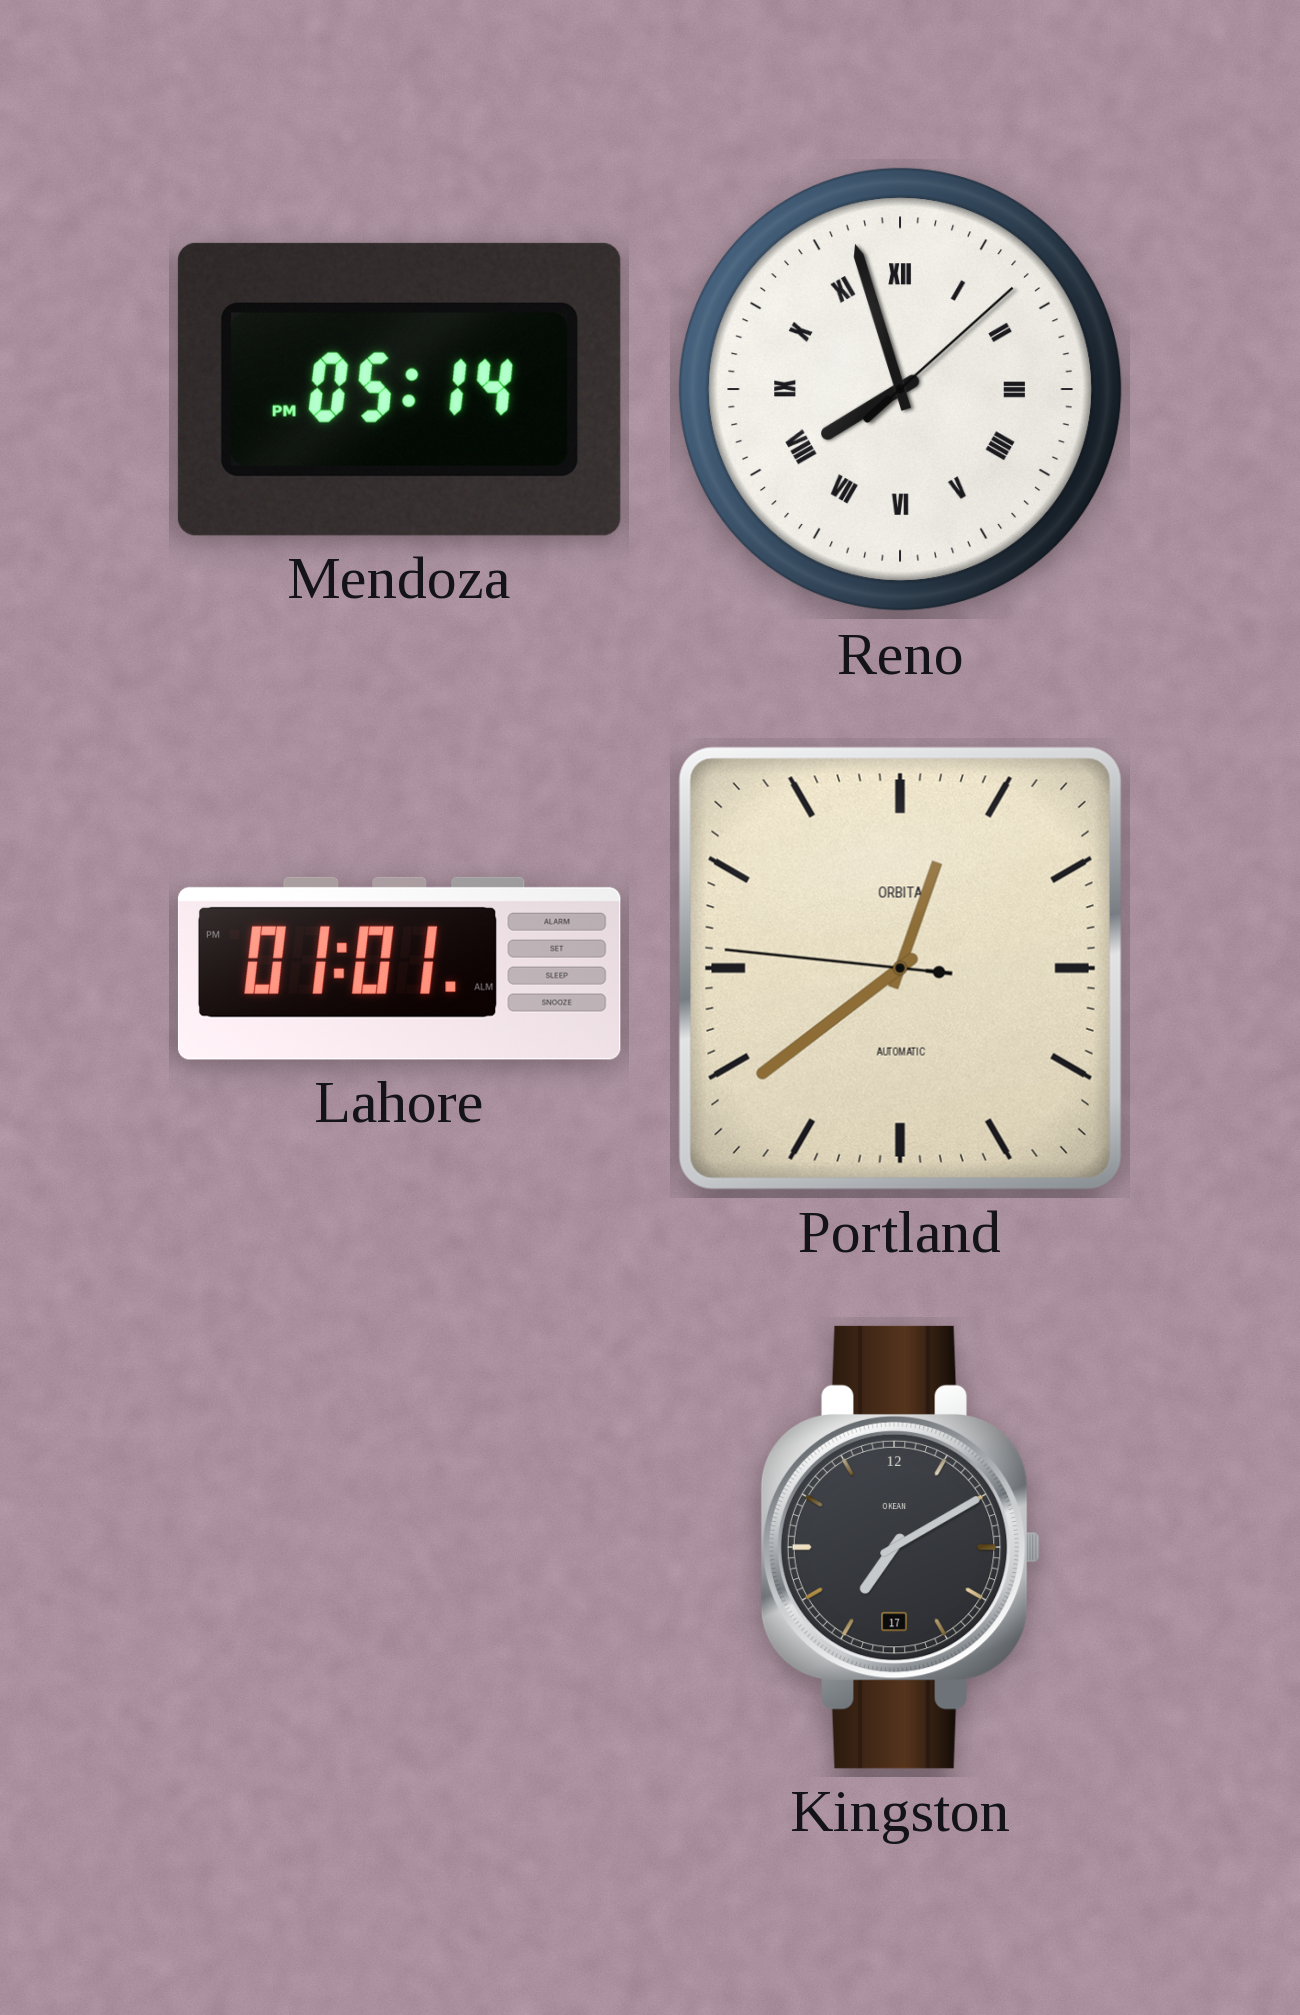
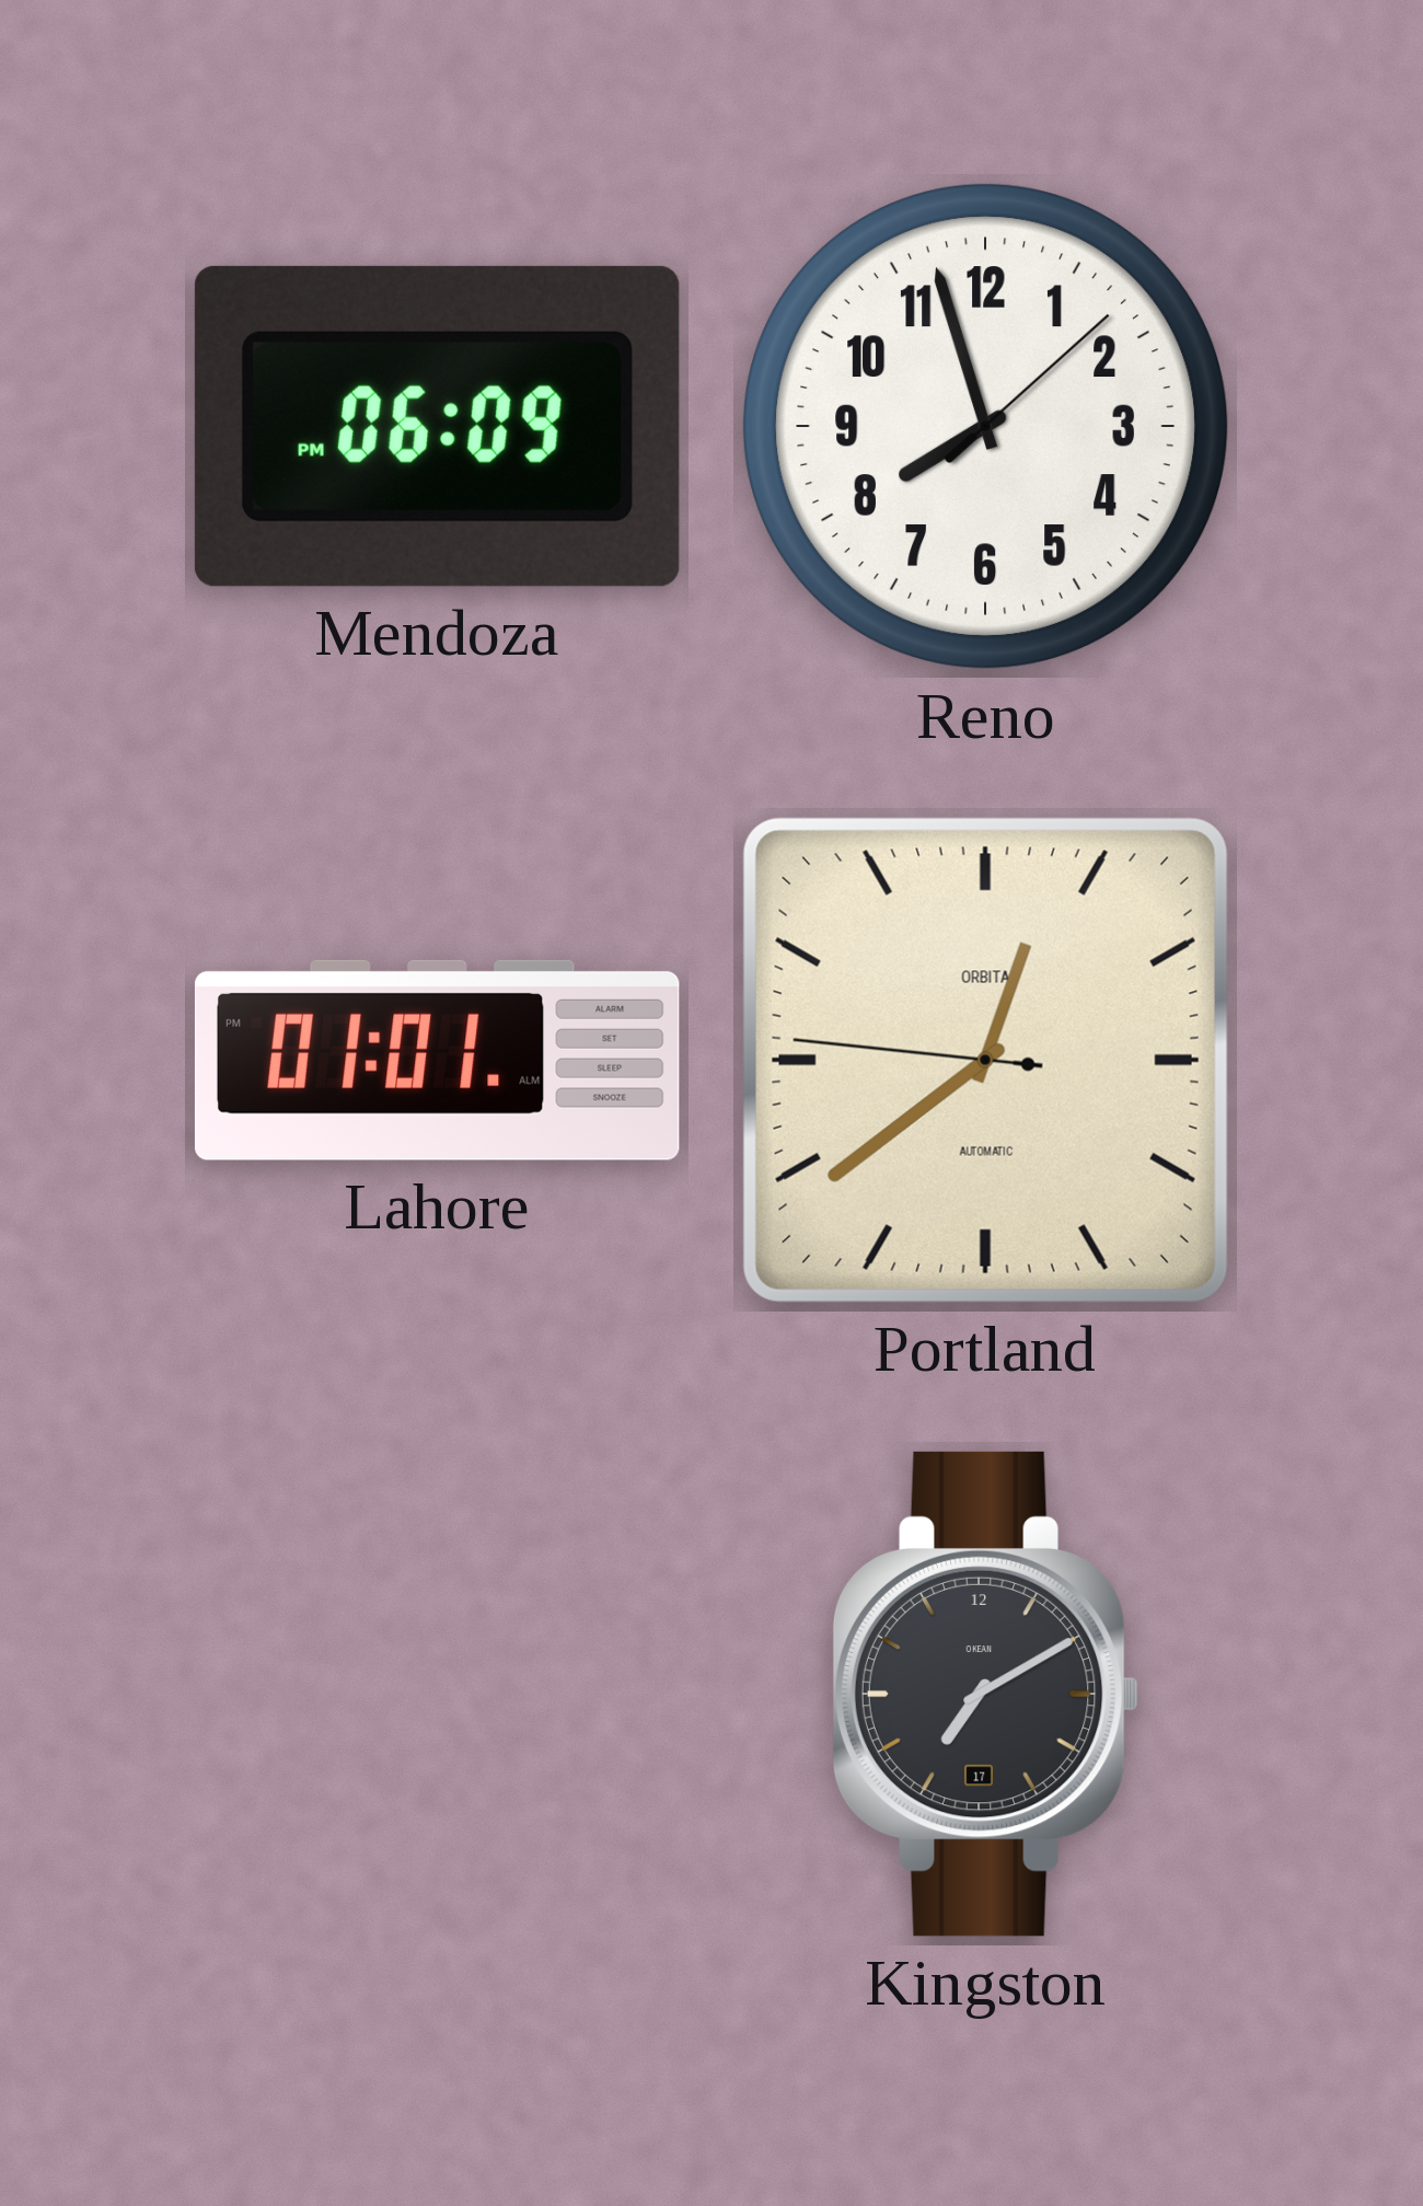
Mendoza: 05:14 -> 06:09 (437, 426)
Reno numerals: Roman -> Arabic (986, 427)
